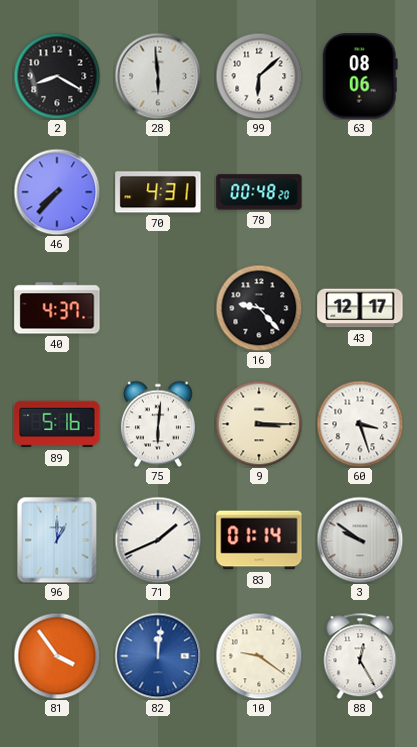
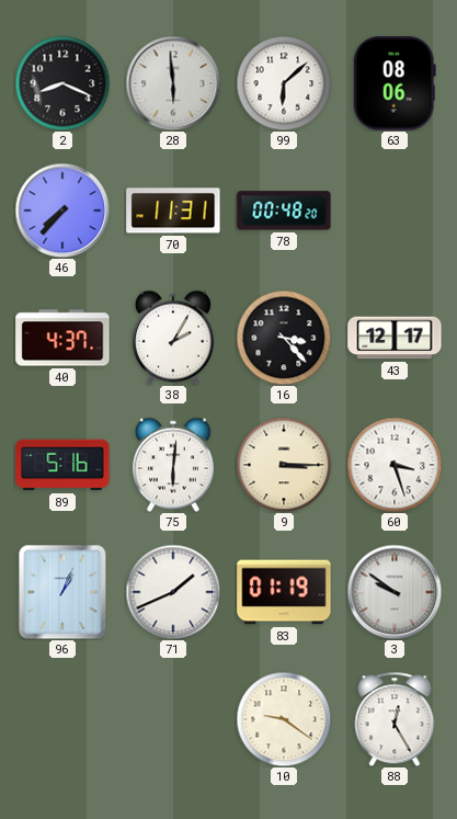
2: 8:20 -> 8:19 (62, 83)
70: 4:31 -> 11:31 (173, 211)
38: none -> 2:05 (173, 338)
16: 9:23 -> 3:23 (284, 338)
96: 1:00 -> 1:04 (62, 592)
83: 01:14 -> 01:19 (284, 592)
81: 3:54 -> none (57, 656)
82: 12:01 -> none (158, 656)
